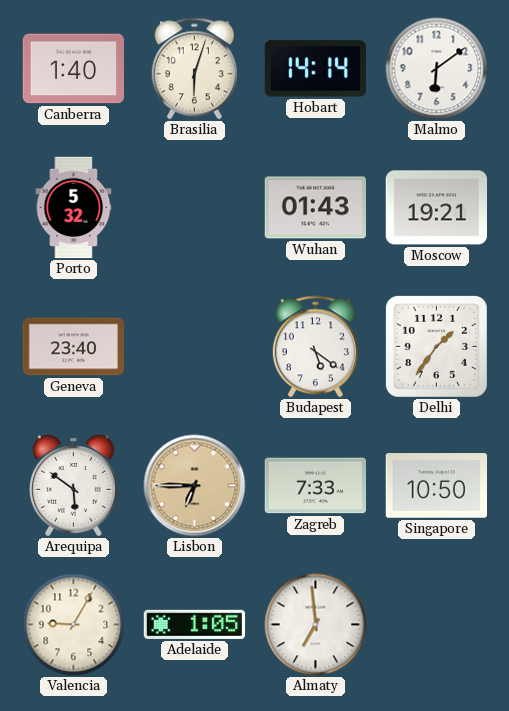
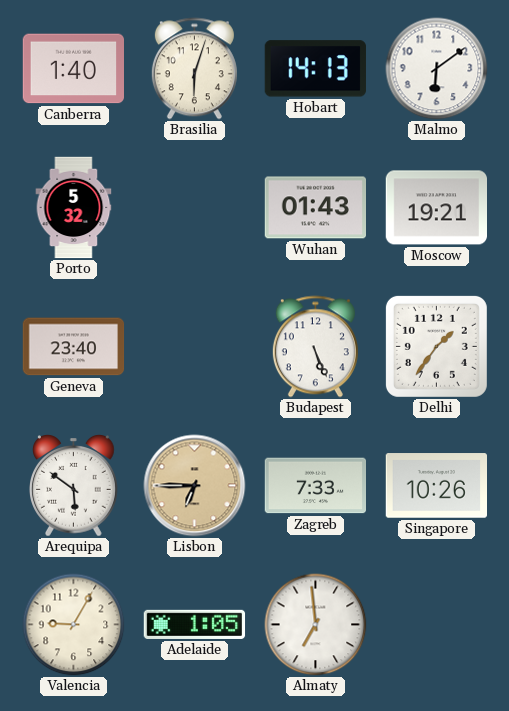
Hobart: 14:14 -> 14:13 (315, 69)
Budapest: 5:21 -> 5:26 (315, 347)
Singapore: 10:50 -> 10:26 (436, 486)
